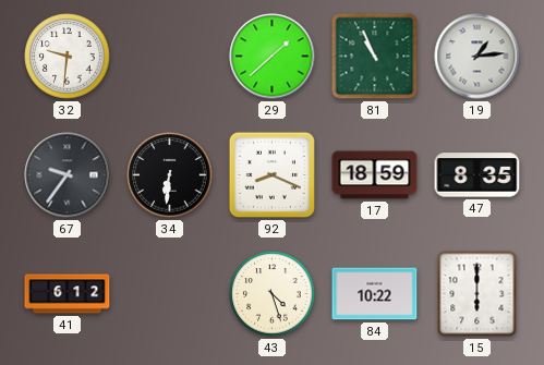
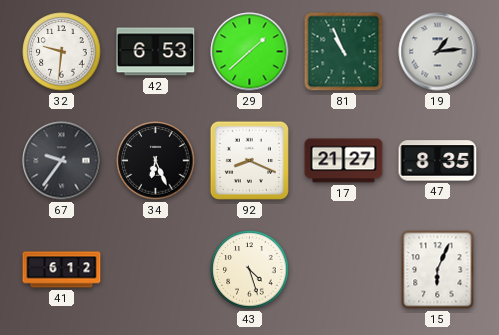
42: none -> 6:53 (156, 52)
34: 6:31 -> 6:26 (156, 161)
17: 18:59 -> 21:27 (344, 161)
84: 10:22 -> none (375, 294)
15: 6:00 -> 6:04 (438, 270)
